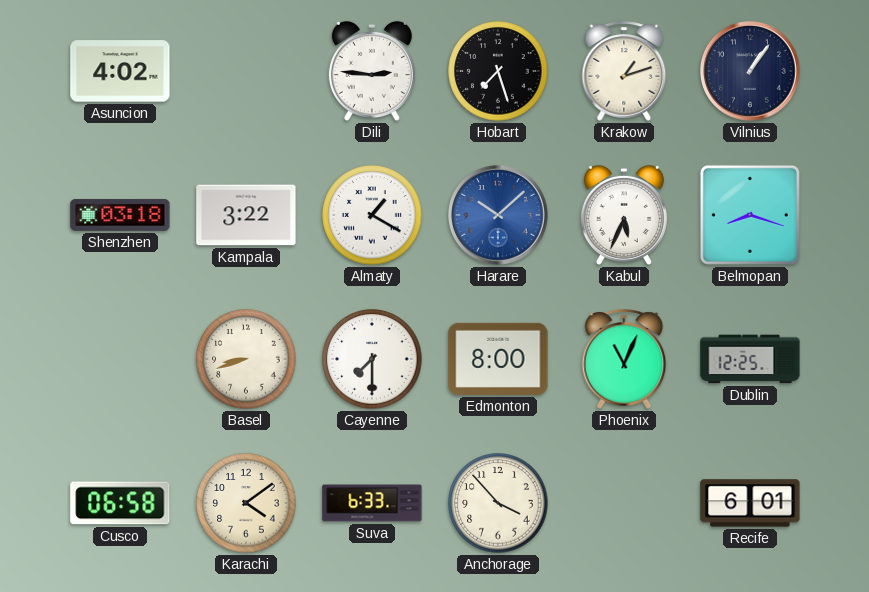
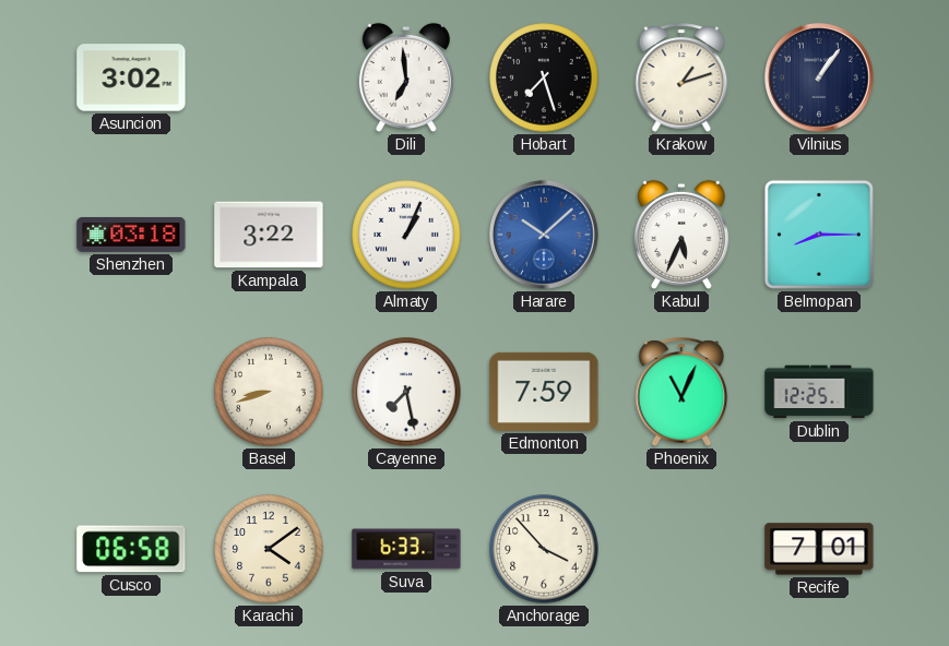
Asuncion: 4:02 -> 3:02 (131, 77)
Dili: 2:46 -> 6:59 (406, 77)
Almaty: 1:20 -> 1:04 (406, 235)
Belmopan: 8:18 -> 8:15 (819, 235)
Cayenne: 7:30 -> 7:28 (406, 392)
Edmonton: 8:00 -> 7:59 (544, 392)
Recife: 6:01 -> 7:01 (819, 549)
